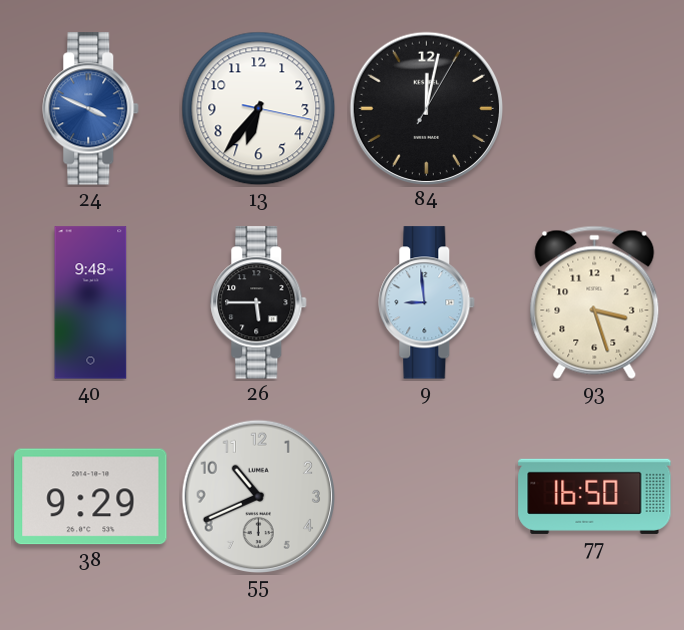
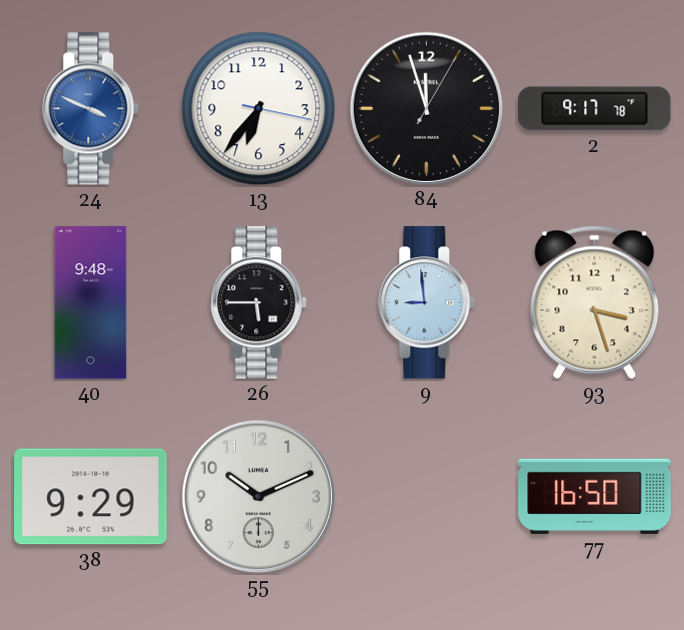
84: 12:02 -> 11:57 (426, 108)
2: none -> 9:17 (595, 109)
55: 10:41 -> 10:11 (258, 496)
